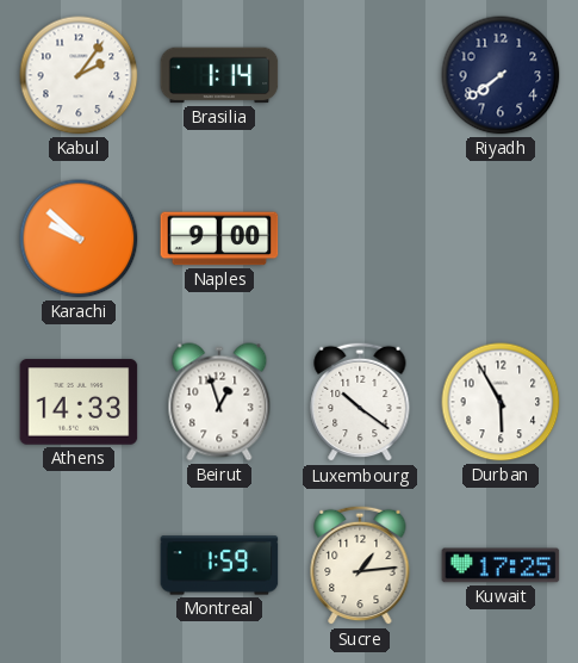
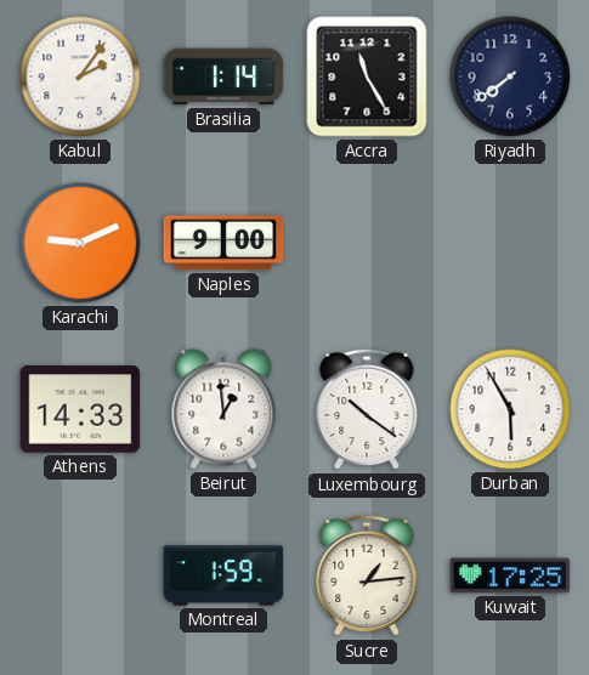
Accra: none -> 11:25 (367, 76)
Karachi: 9:52 -> 9:11 (80, 243)
Beirut: 12:57 -> 12:59 (223, 409)
